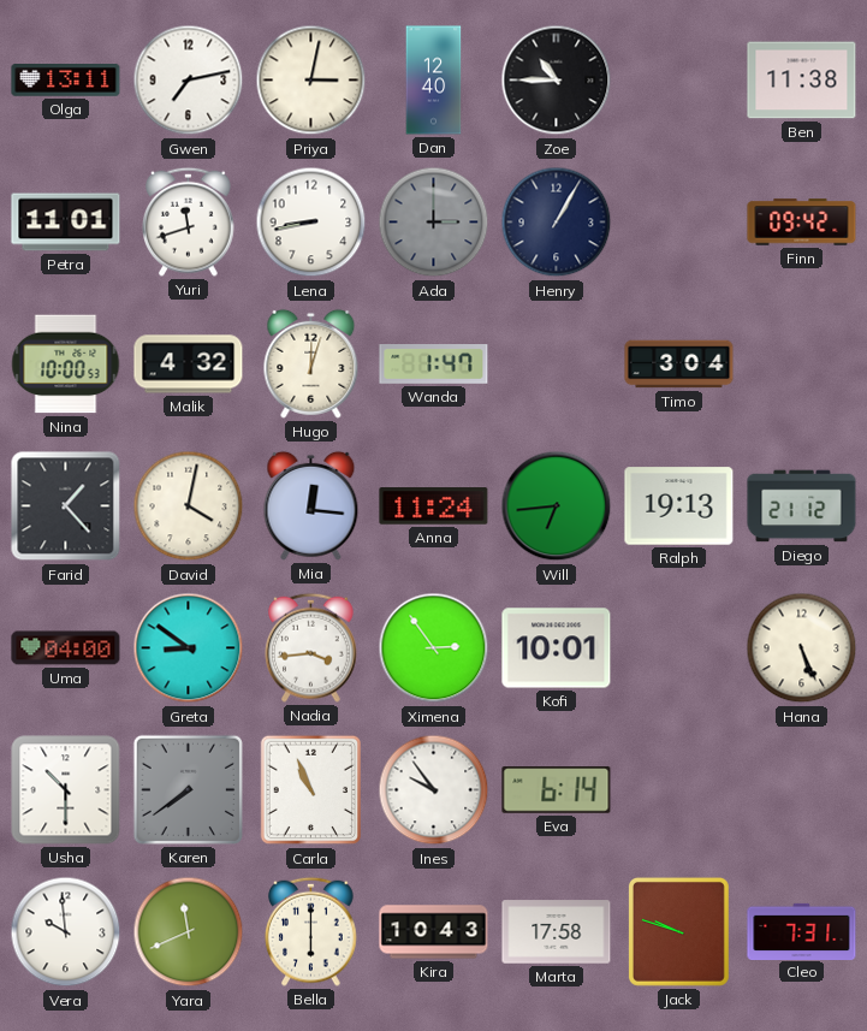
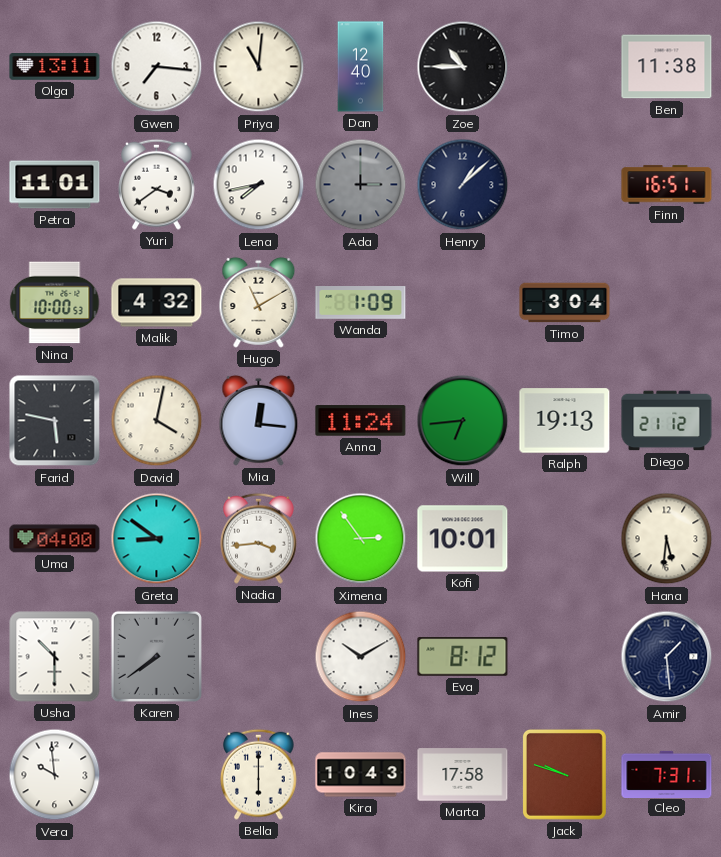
Gwen: 7:13 -> 7:16 (157, 67)
Priya: 3:02 -> 11:01 (259, 67)
Yuri: 11:42 -> 3:39 (157, 184)
Lena: 8:43 -> 7:43 (259, 185)
Henry: 1:05 -> 1:08 (463, 185)
Finn: 09:42 -> 16:51 (667, 185)
Hugo: 12:03 -> 11:10 (259, 302)
Wanda: 1:47 -> 1:09 (361, 303)
Farid: 1:23 -> 5:47 (55, 421)
Hana: 5:26 -> 5:31 (667, 539)
Carla: 10:56 -> none (310, 790)
Ines: 9:54 -> 10:10 (361, 657)
Eva: 6:14 -> 8:12 (463, 657)
Amir: none -> 1:29 (667, 657)
Yara: 11:41 -> none (189, 932)
